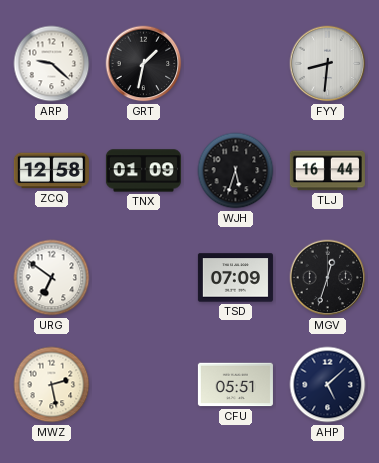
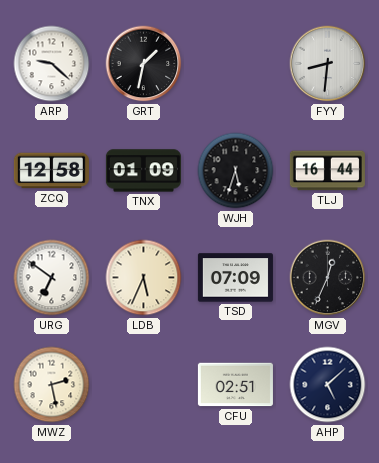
LDB: none -> 5:34 (144, 278)
MGV: 12:33 -> 12:34 (328, 278)
CFU: 05:51 -> 02:51 (235, 385)
